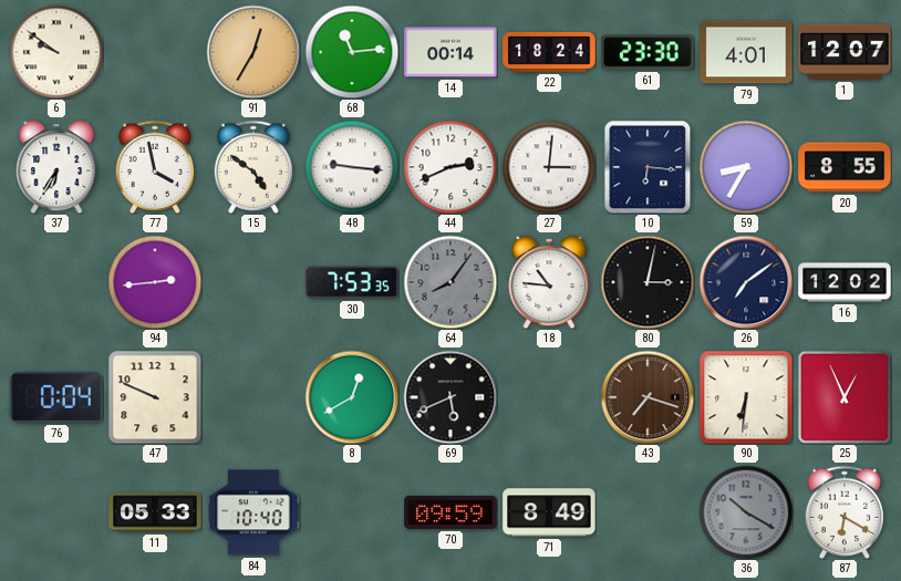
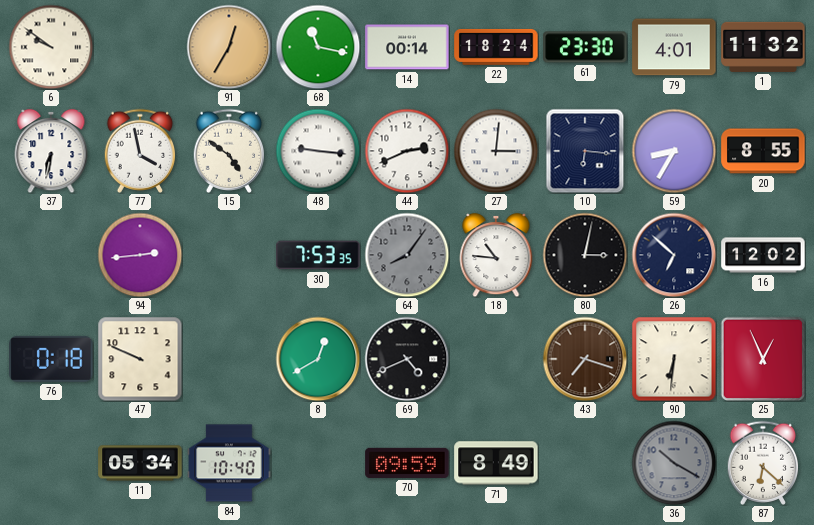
68: 11:14 -> 11:17 (318, 47)
1: 12:07 -> 11:32 (763, 47)
37: 6:35 -> 6:32 (51, 151)
26: 7:09 -> 6:52 (674, 255)
76: 0:04 -> 0:18 (51, 359)
69: 5:41 -> 4:41 (407, 359)
11: 05:33 -> 05:34 (140, 463)
87: 6:20 -> 6:22 (763, 463)
